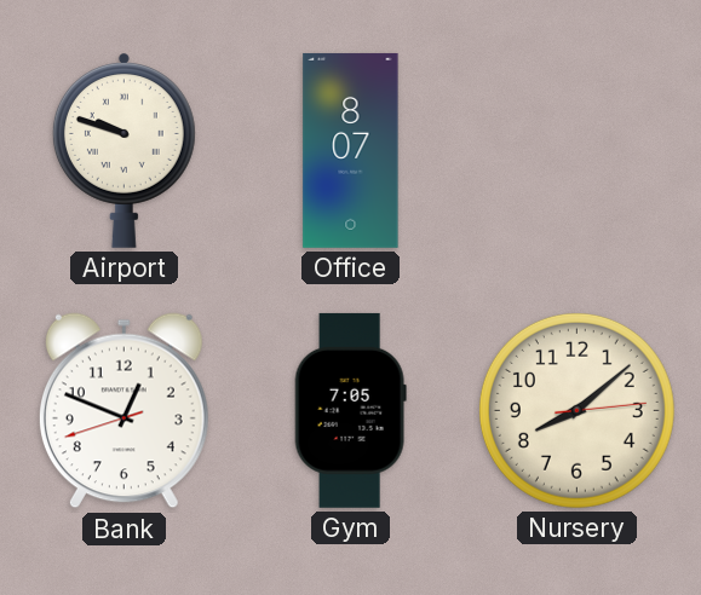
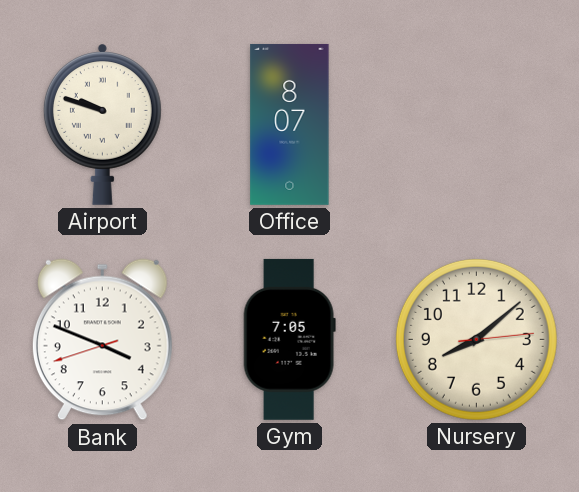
Bank: 12:48 -> 3:48 (102, 340)
